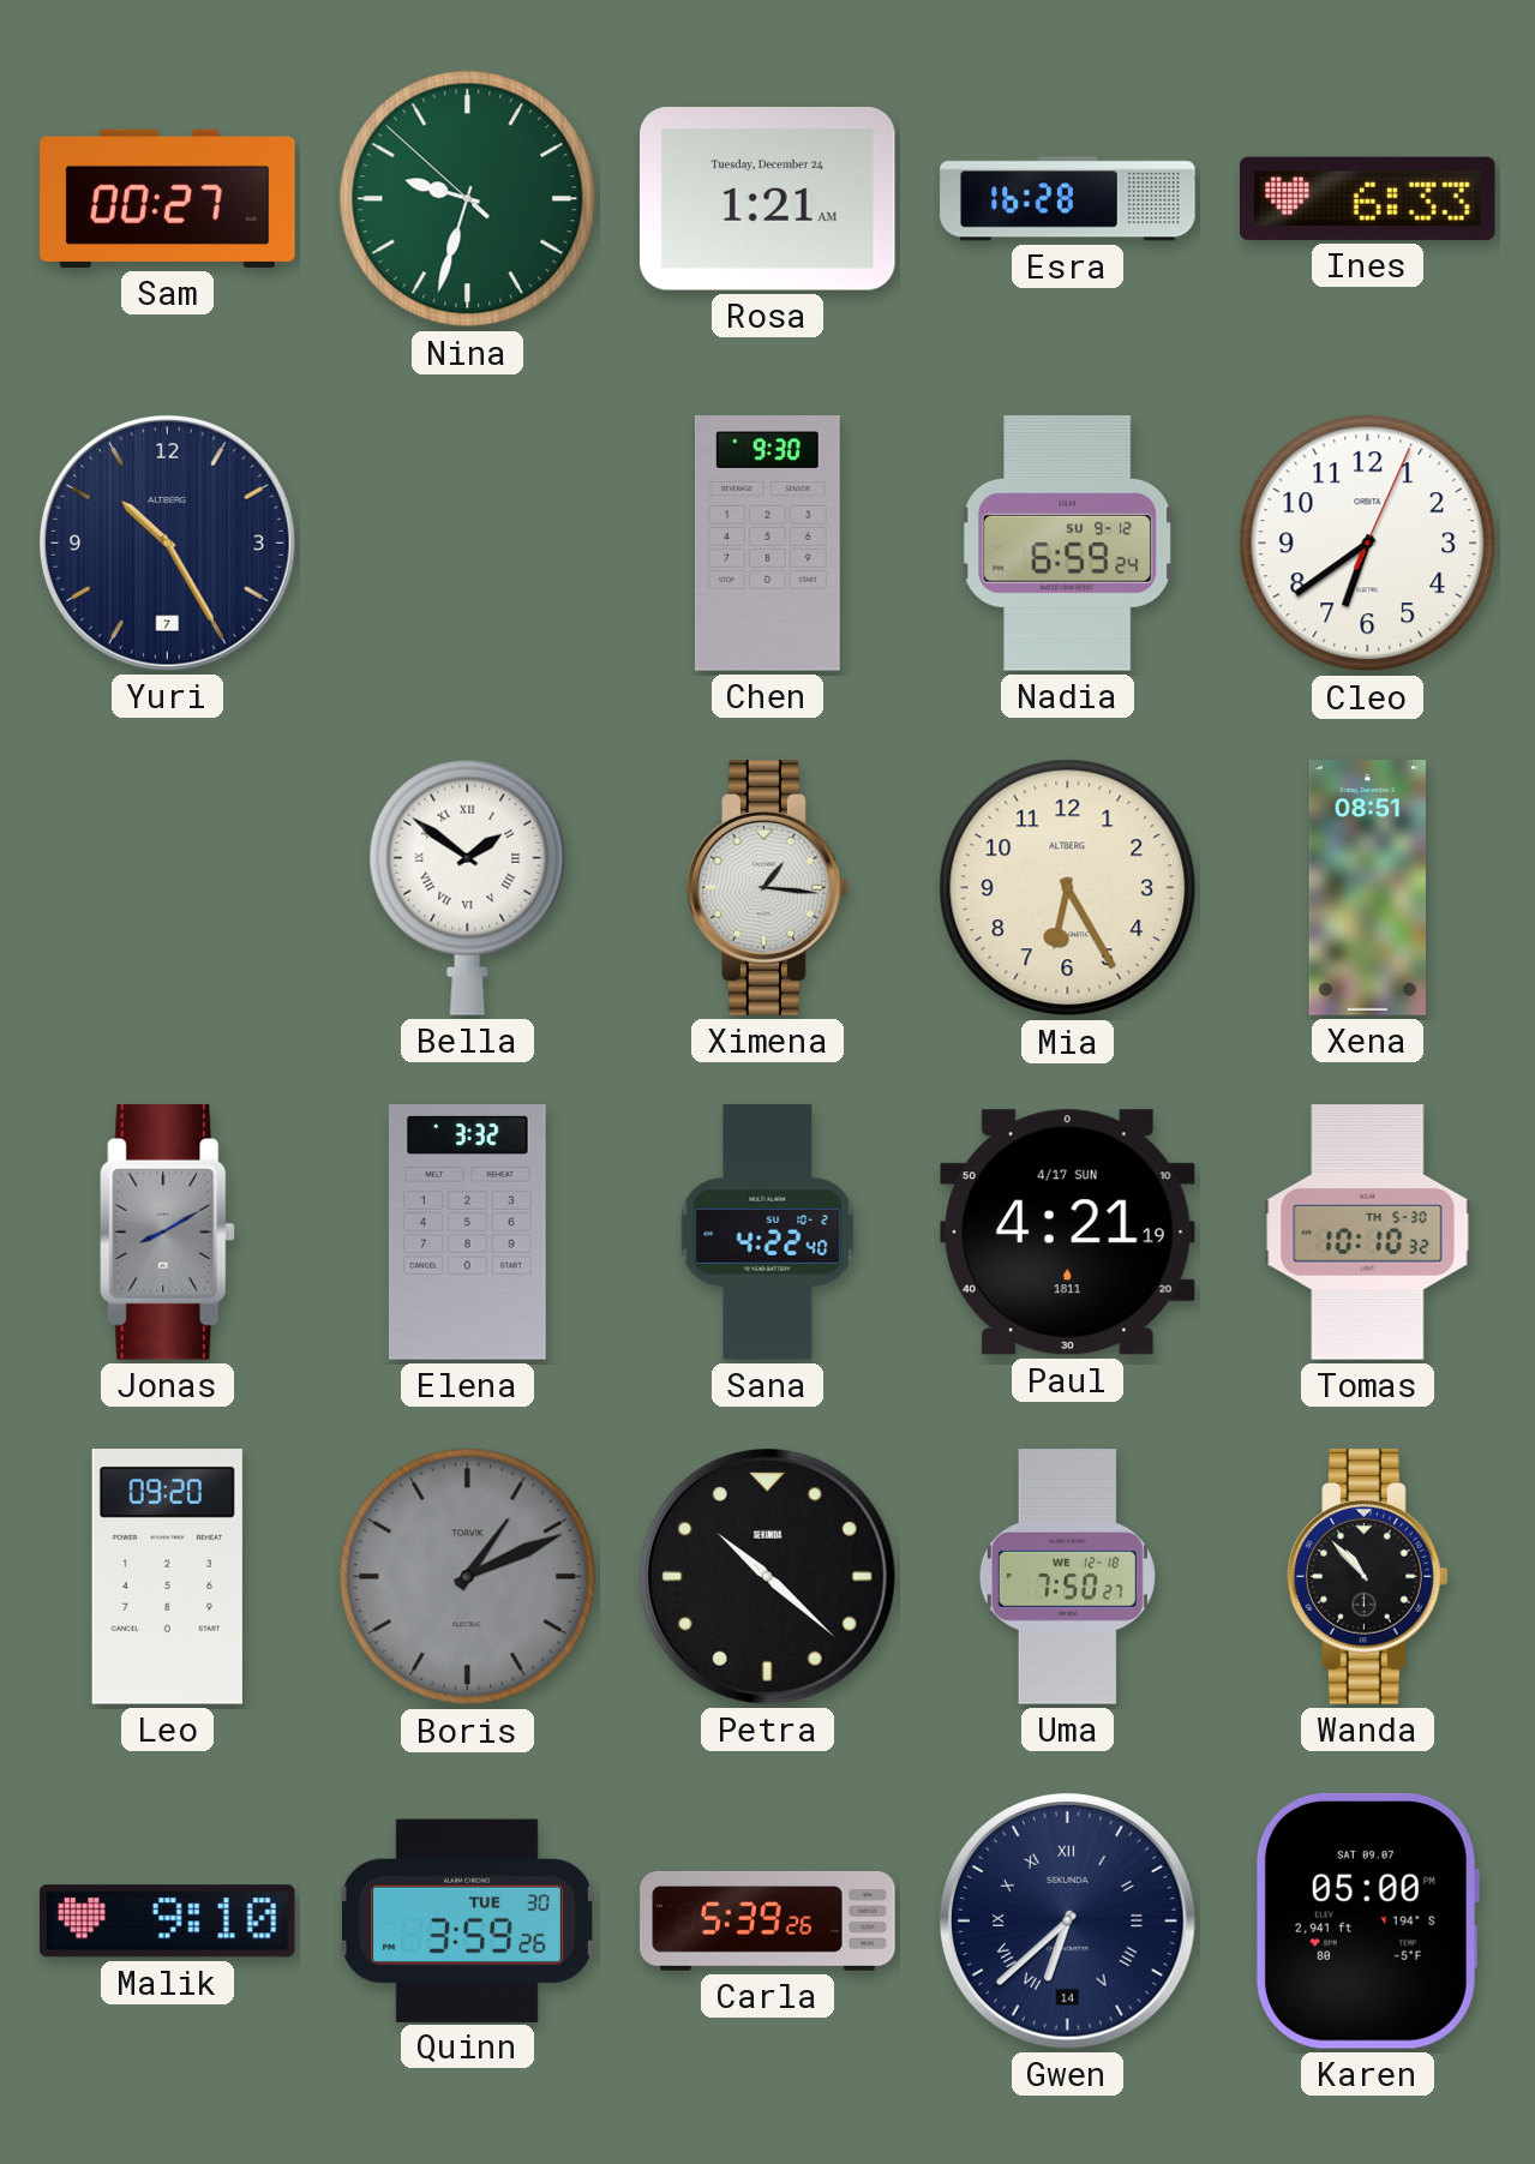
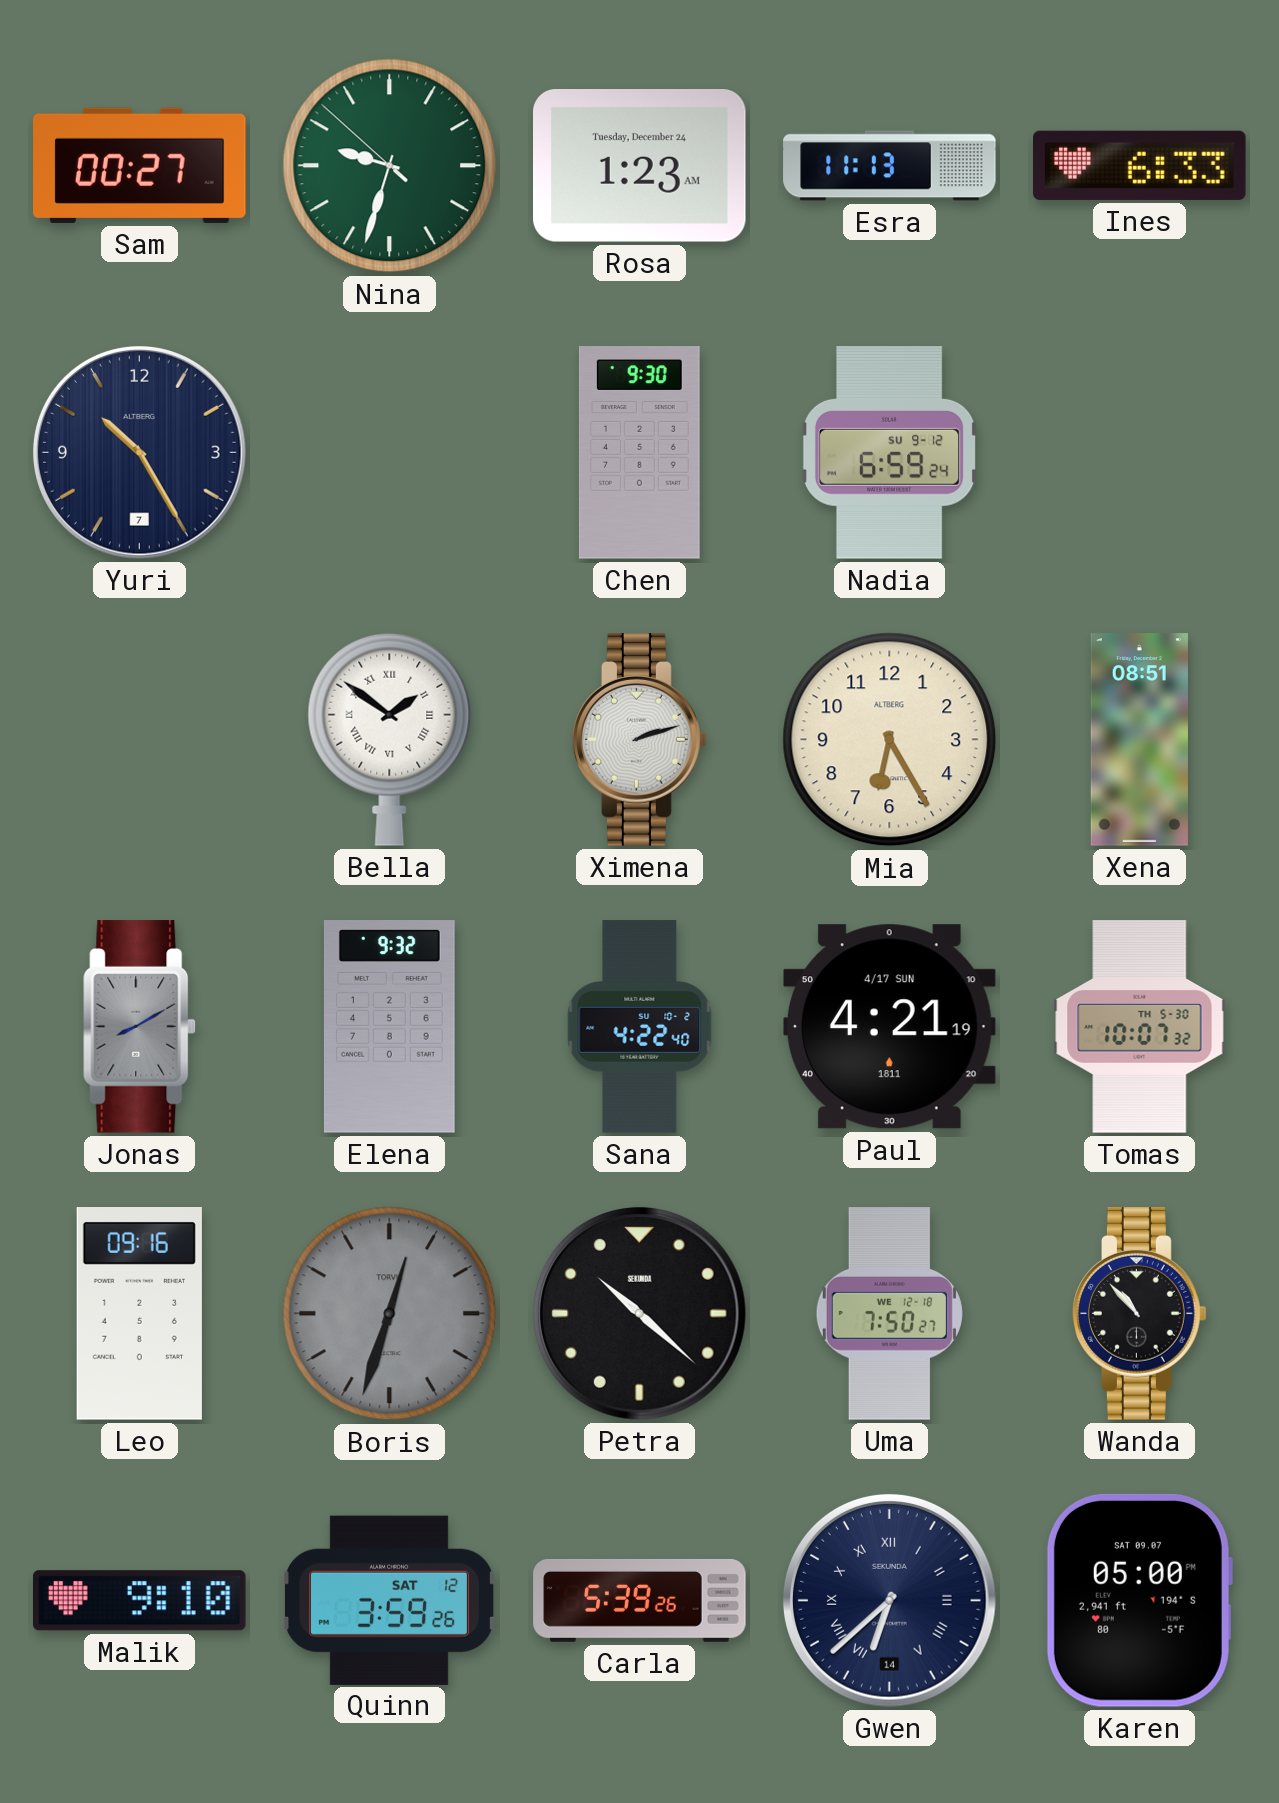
Rosa: 1:21 -> 1:23 (640, 166)
Esra: 16:28 -> 11:13 (890, 166)
Cleo: 6:39 -> none (1368, 544)
Ximena: 1:16 -> 2:12 (640, 740)
Elena: 3:32 -> 9:32 (389, 1027)
Tomas: 10:10 -> 10:07 (1140, 1027)
Leo: 09:20 -> 09:16 (139, 1314)
Boris: 1:11 -> 12:33 (390, 1314)
Quinn date: TUE 30 -> SAT 12 (389, 1600)
